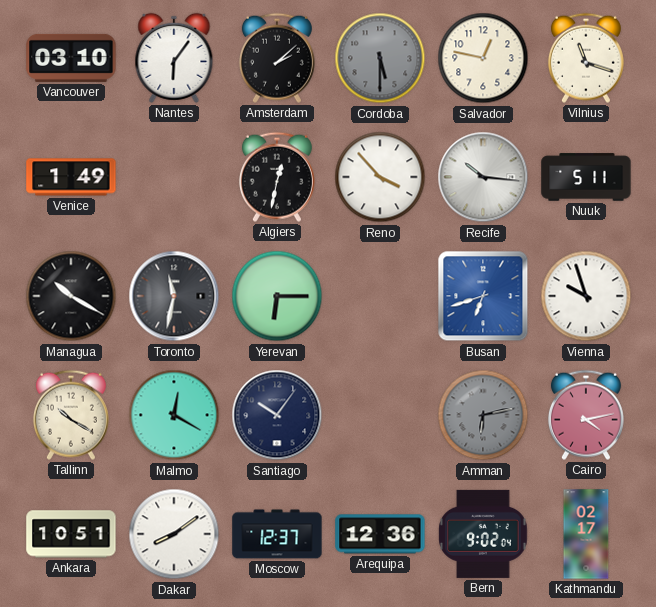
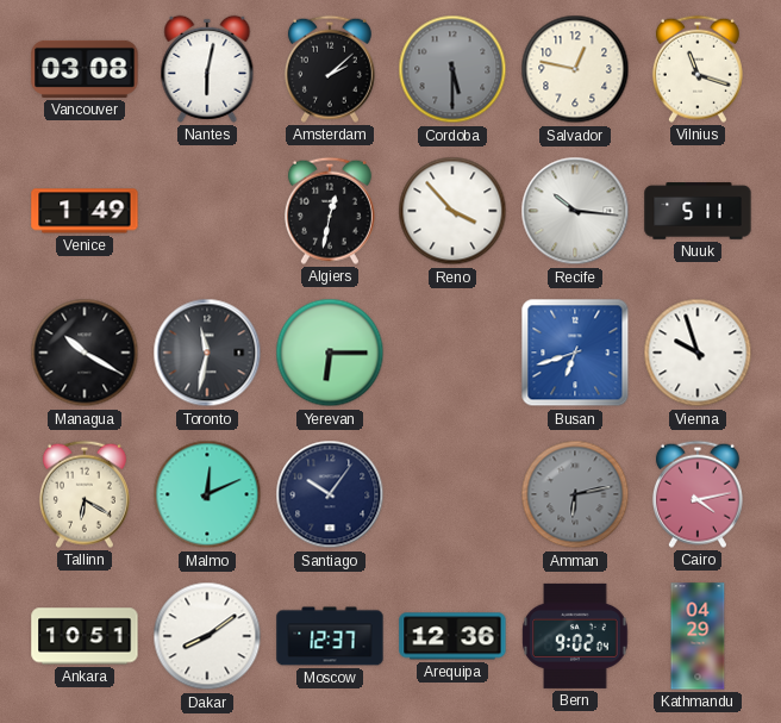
Vancouver: 03:10 -> 03:08 (85, 69)
Nantes: 6:06 -> 6:02 (207, 69)
Tallinn: 10:20 -> 6:20 (85, 494)
Malmo: 12:20 -> 12:11 (207, 494)
Kathmandu: 02:17 -> 04:29 (698, 636)
